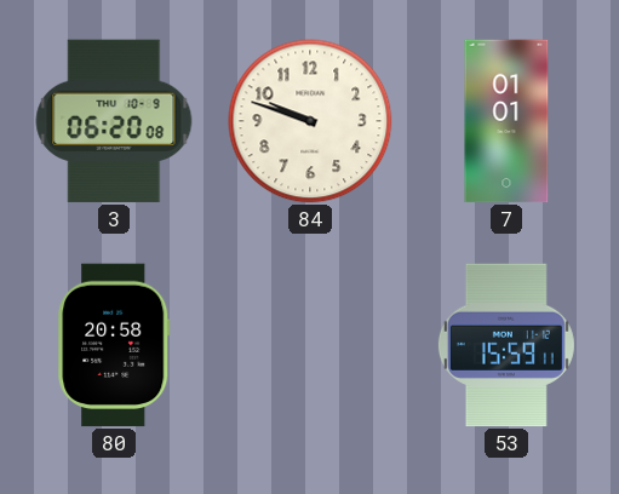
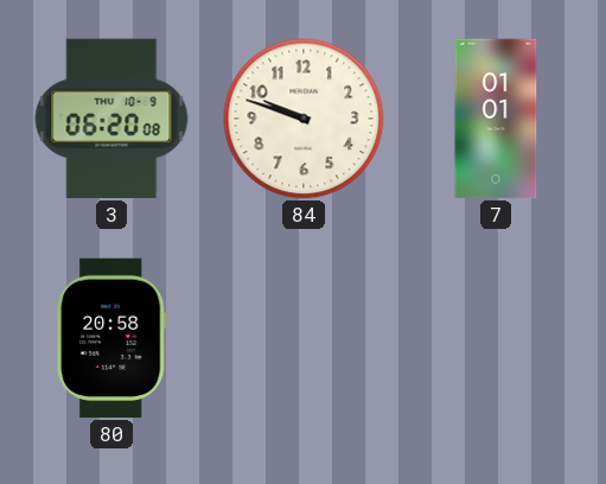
53: 15:59 -> none (506, 345)
